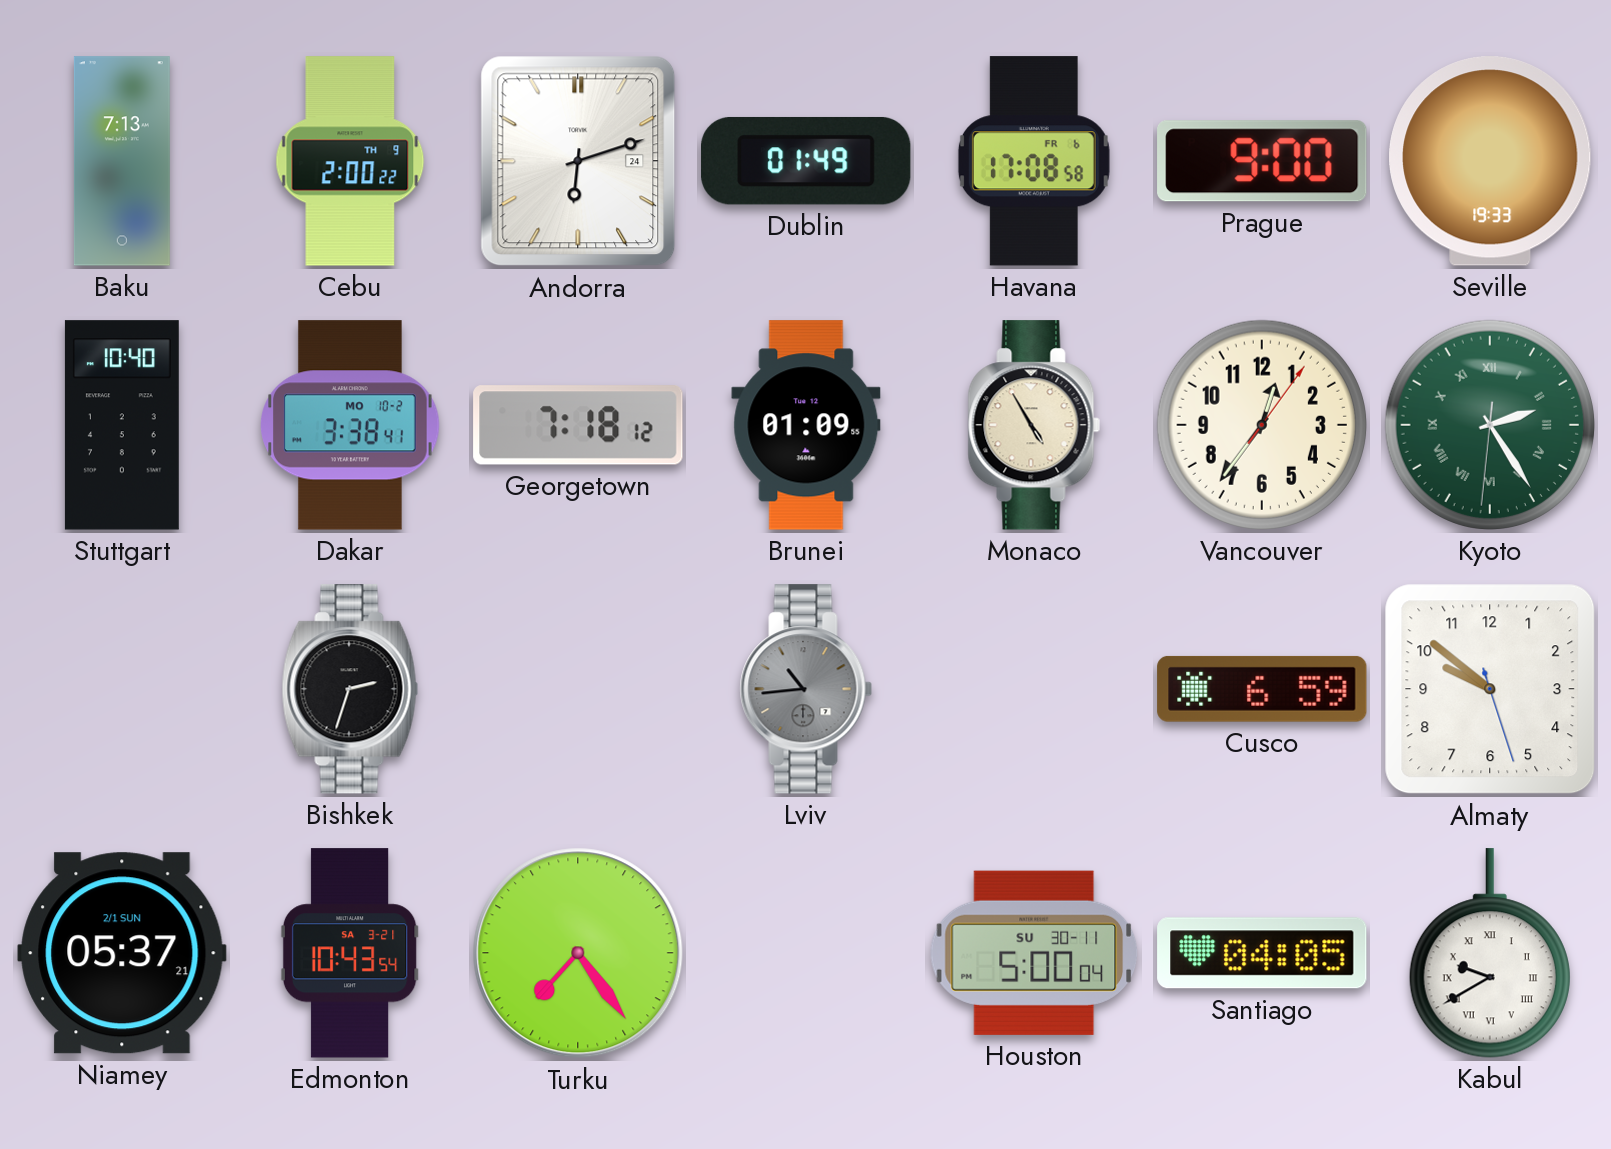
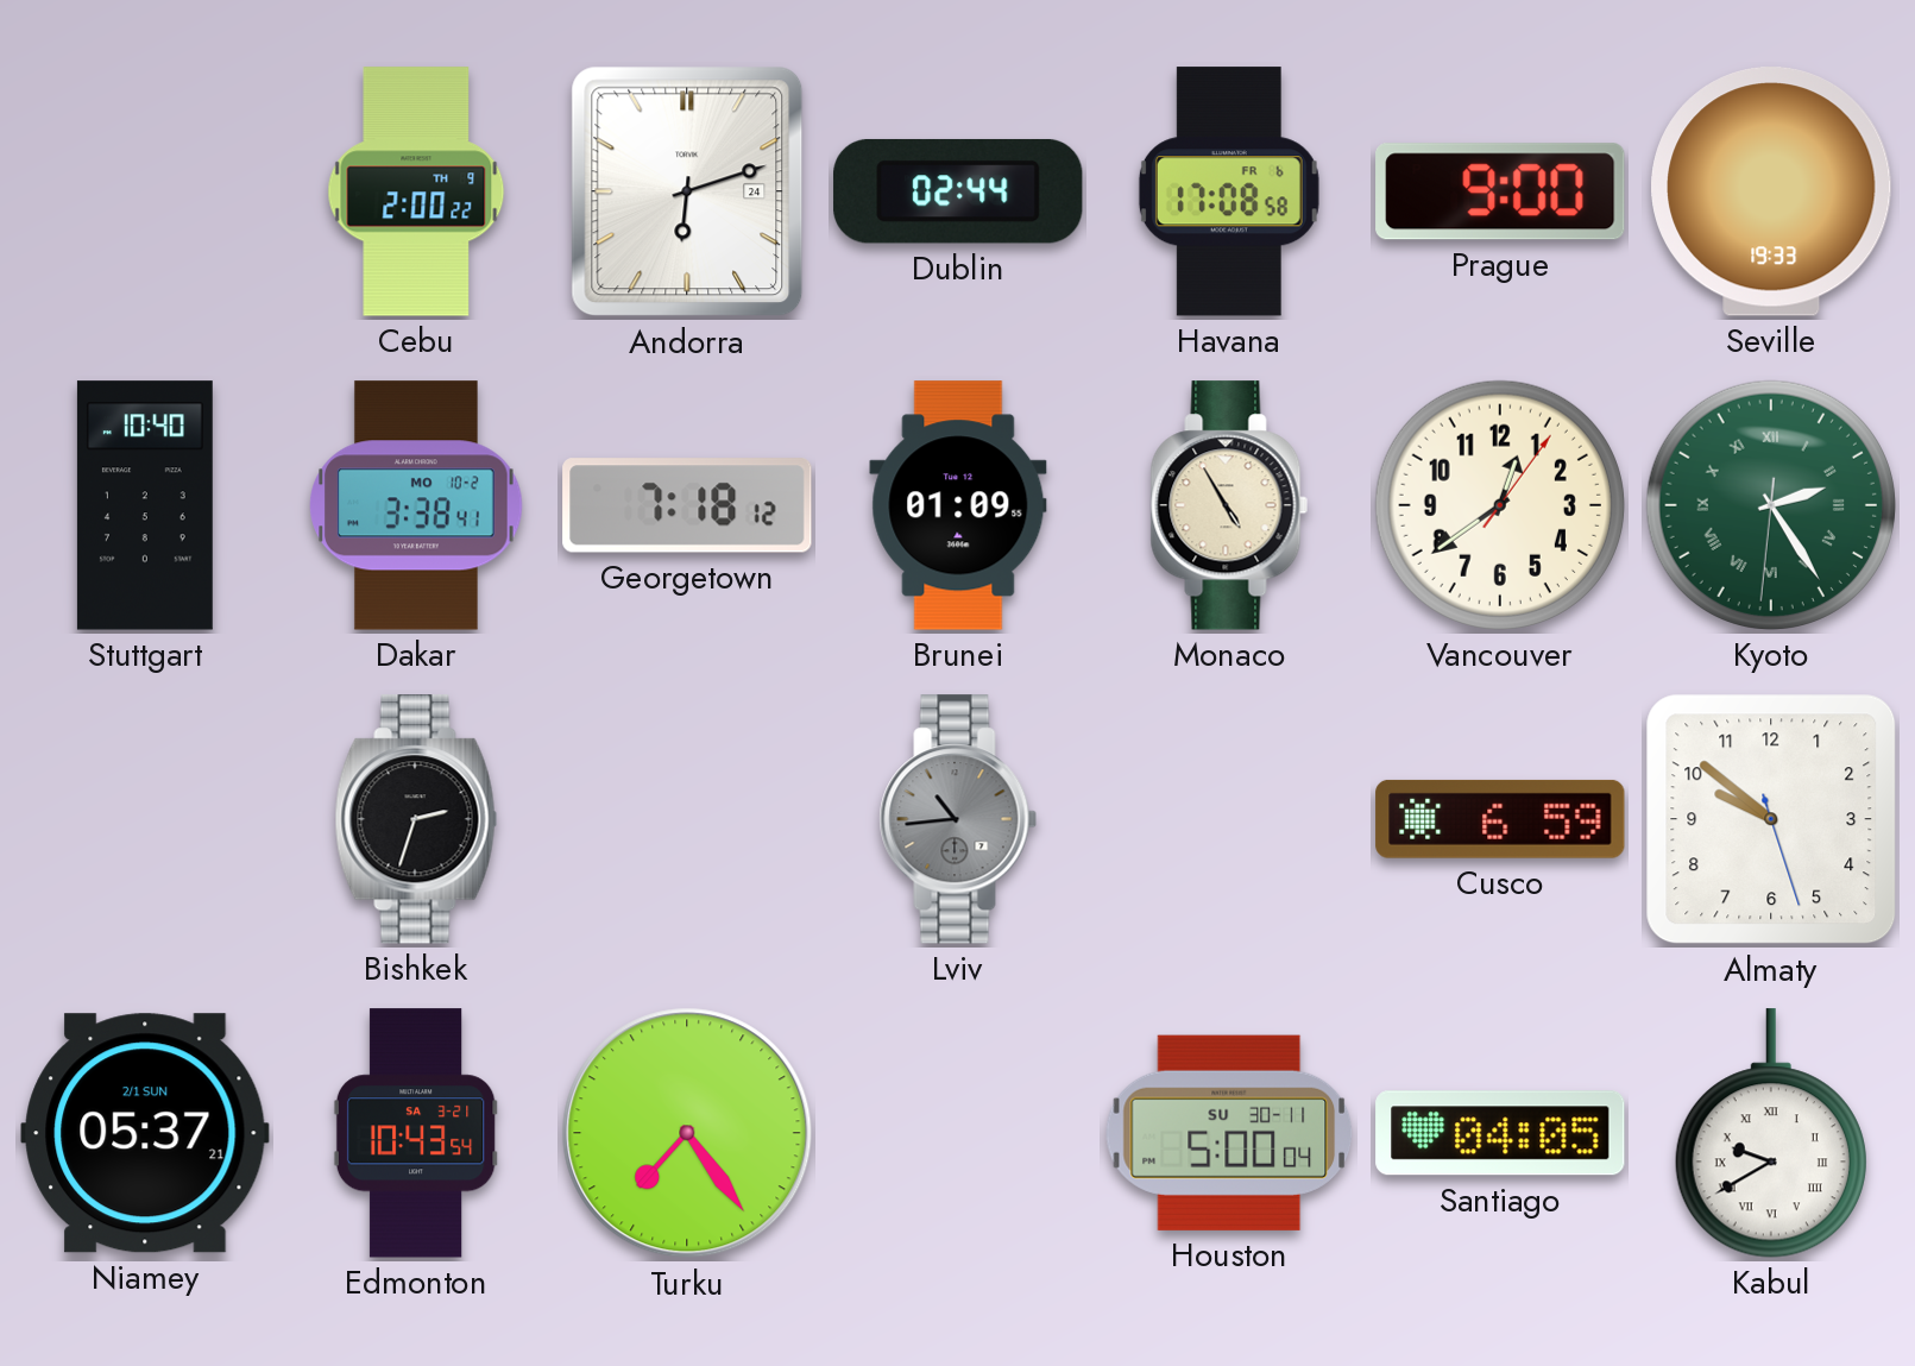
Baku: 7:13 -> none (122, 161)
Dublin: 01:49 -> 02:44 (958, 191)
Vancouver: 12:36 -> 12:39 (1500, 505)
